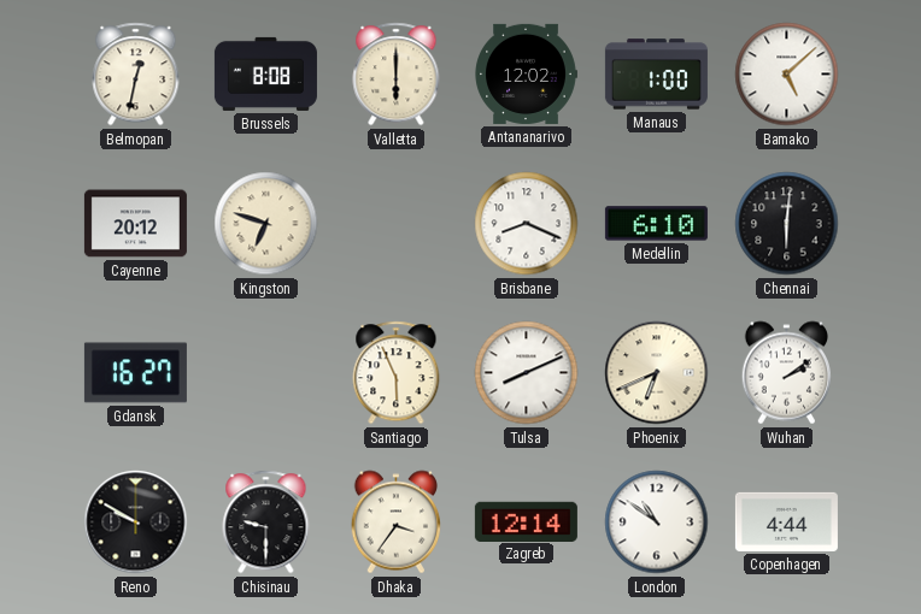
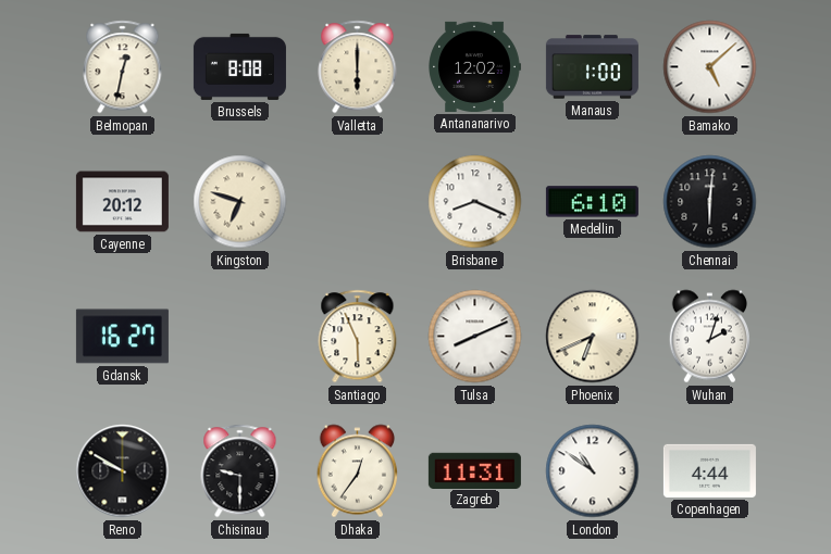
Wuhan: 2:09 -> 2:03 (709, 337)
Dhaka: 3:36 -> 12:36 (357, 471)
Zagreb: 12:14 -> 11:31 (474, 470)
